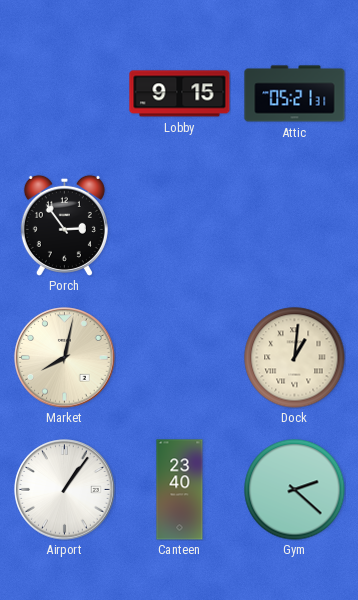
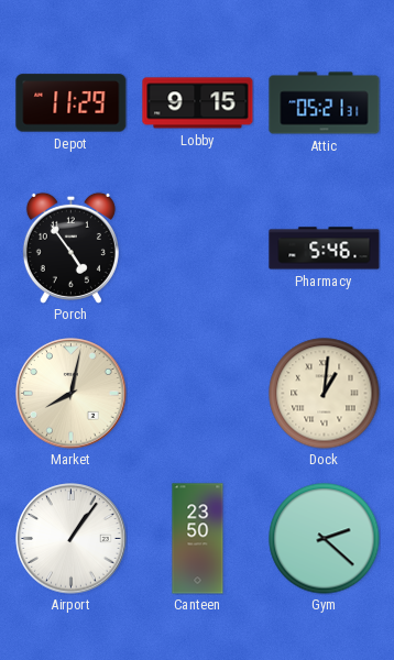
Depot: none -> 11:29 (72, 103)
Porch: 2:54 -> 4:54 (70, 248)
Pharmacy: none -> 5:46 (325, 249)
Canteen: 23:40 -> 23:50 (198, 539)
